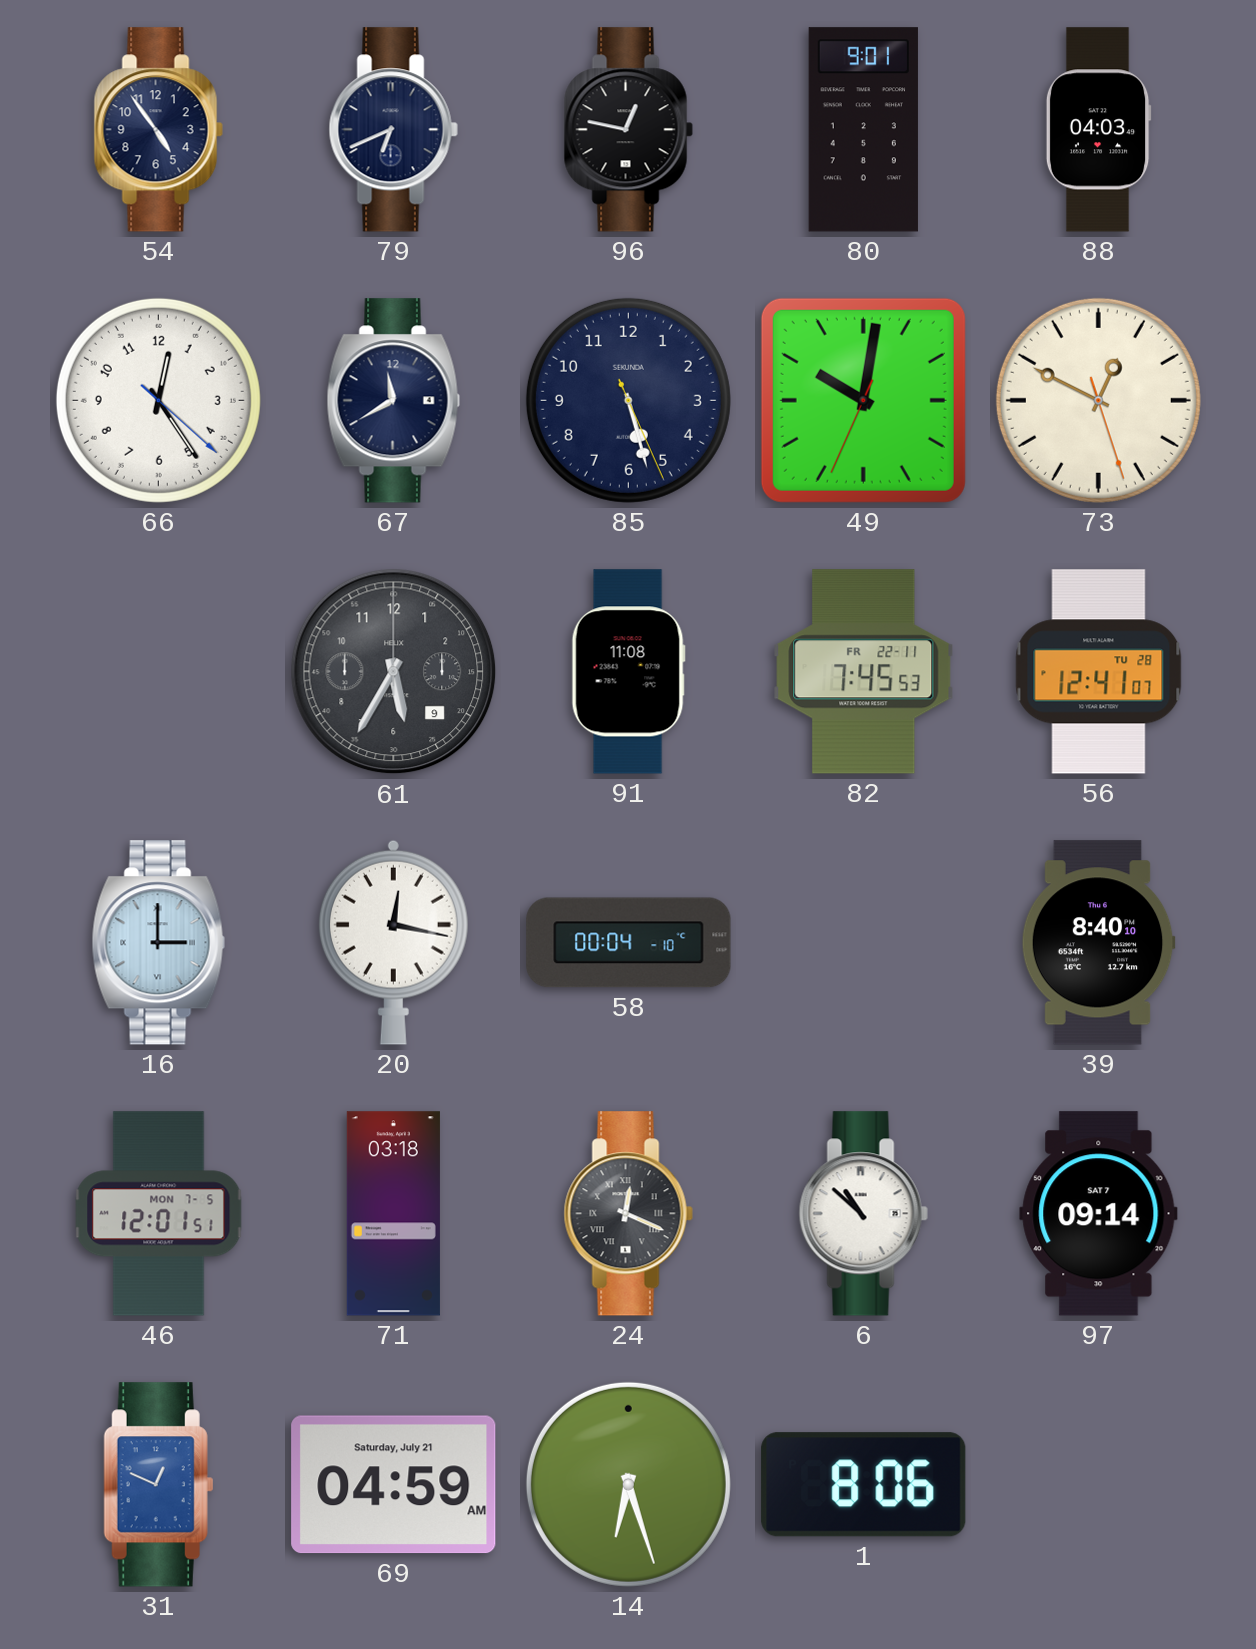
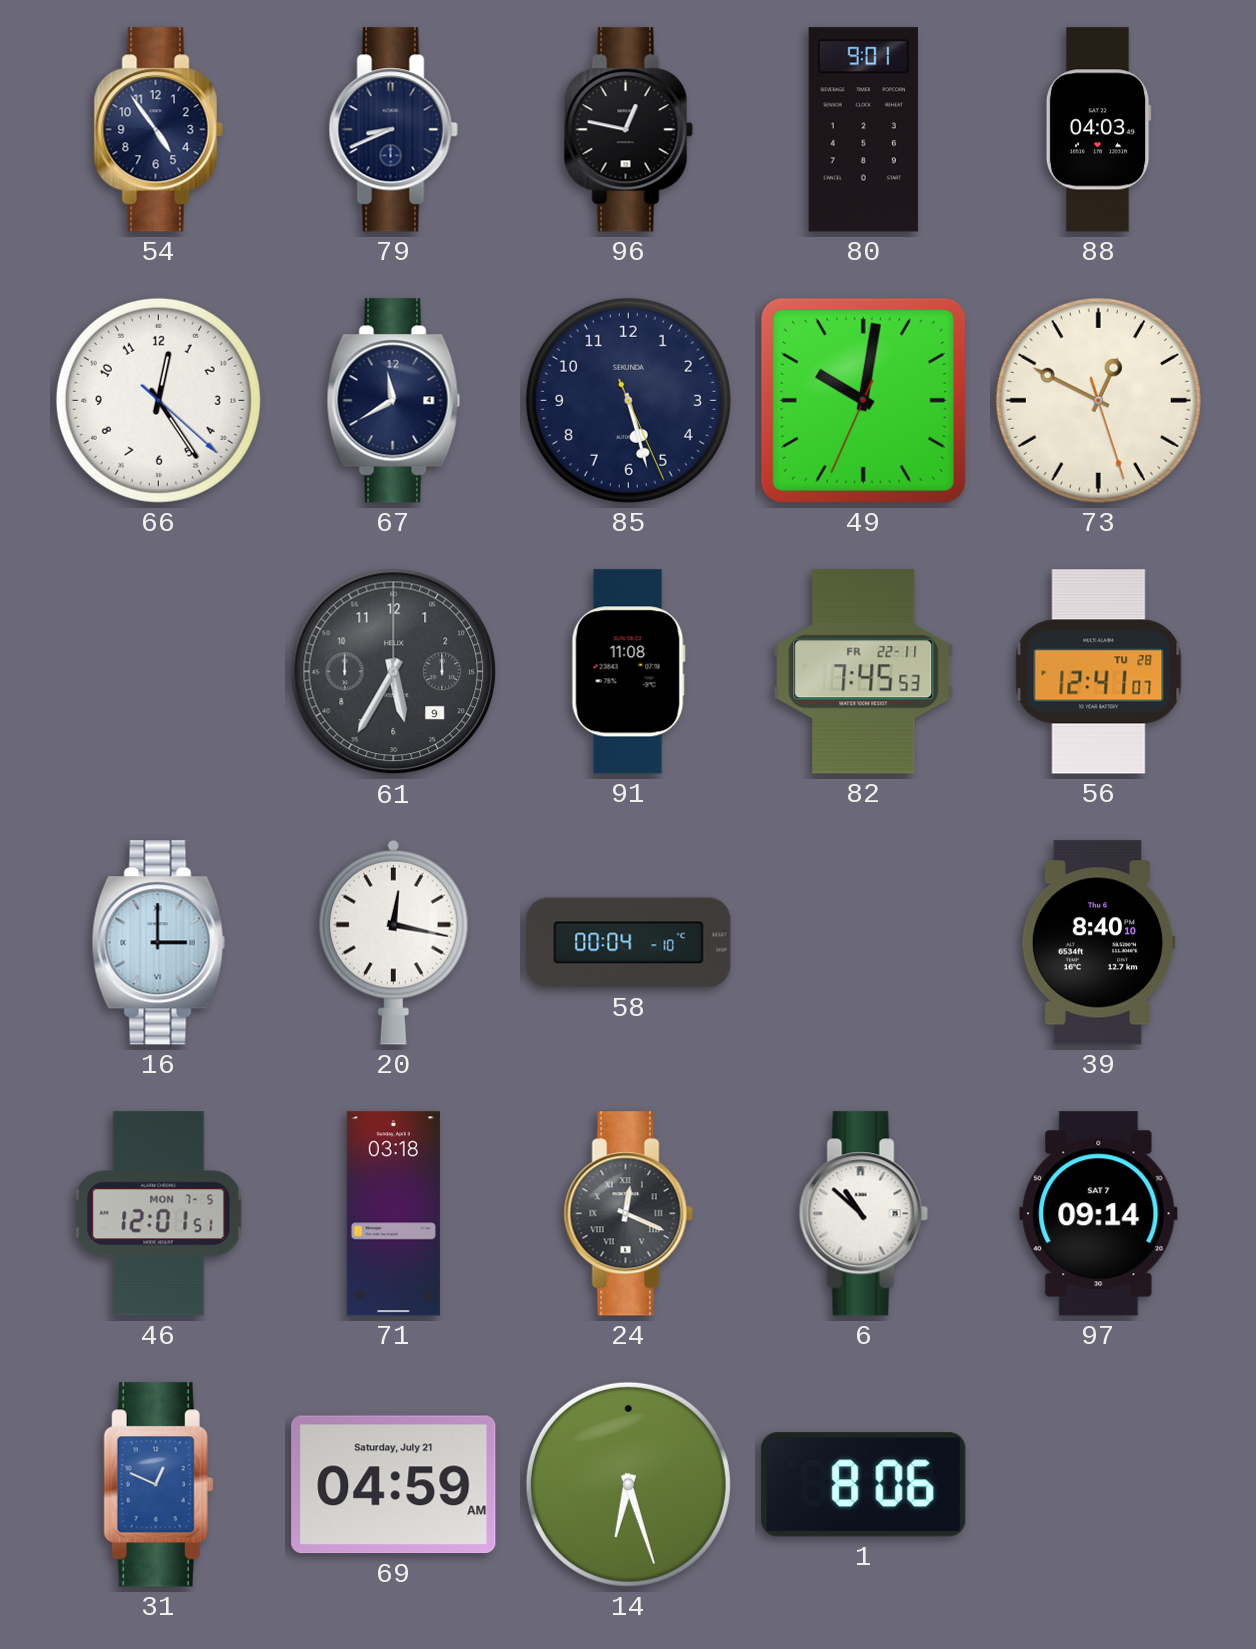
79: 6:41 -> 8:41 (393, 130)
